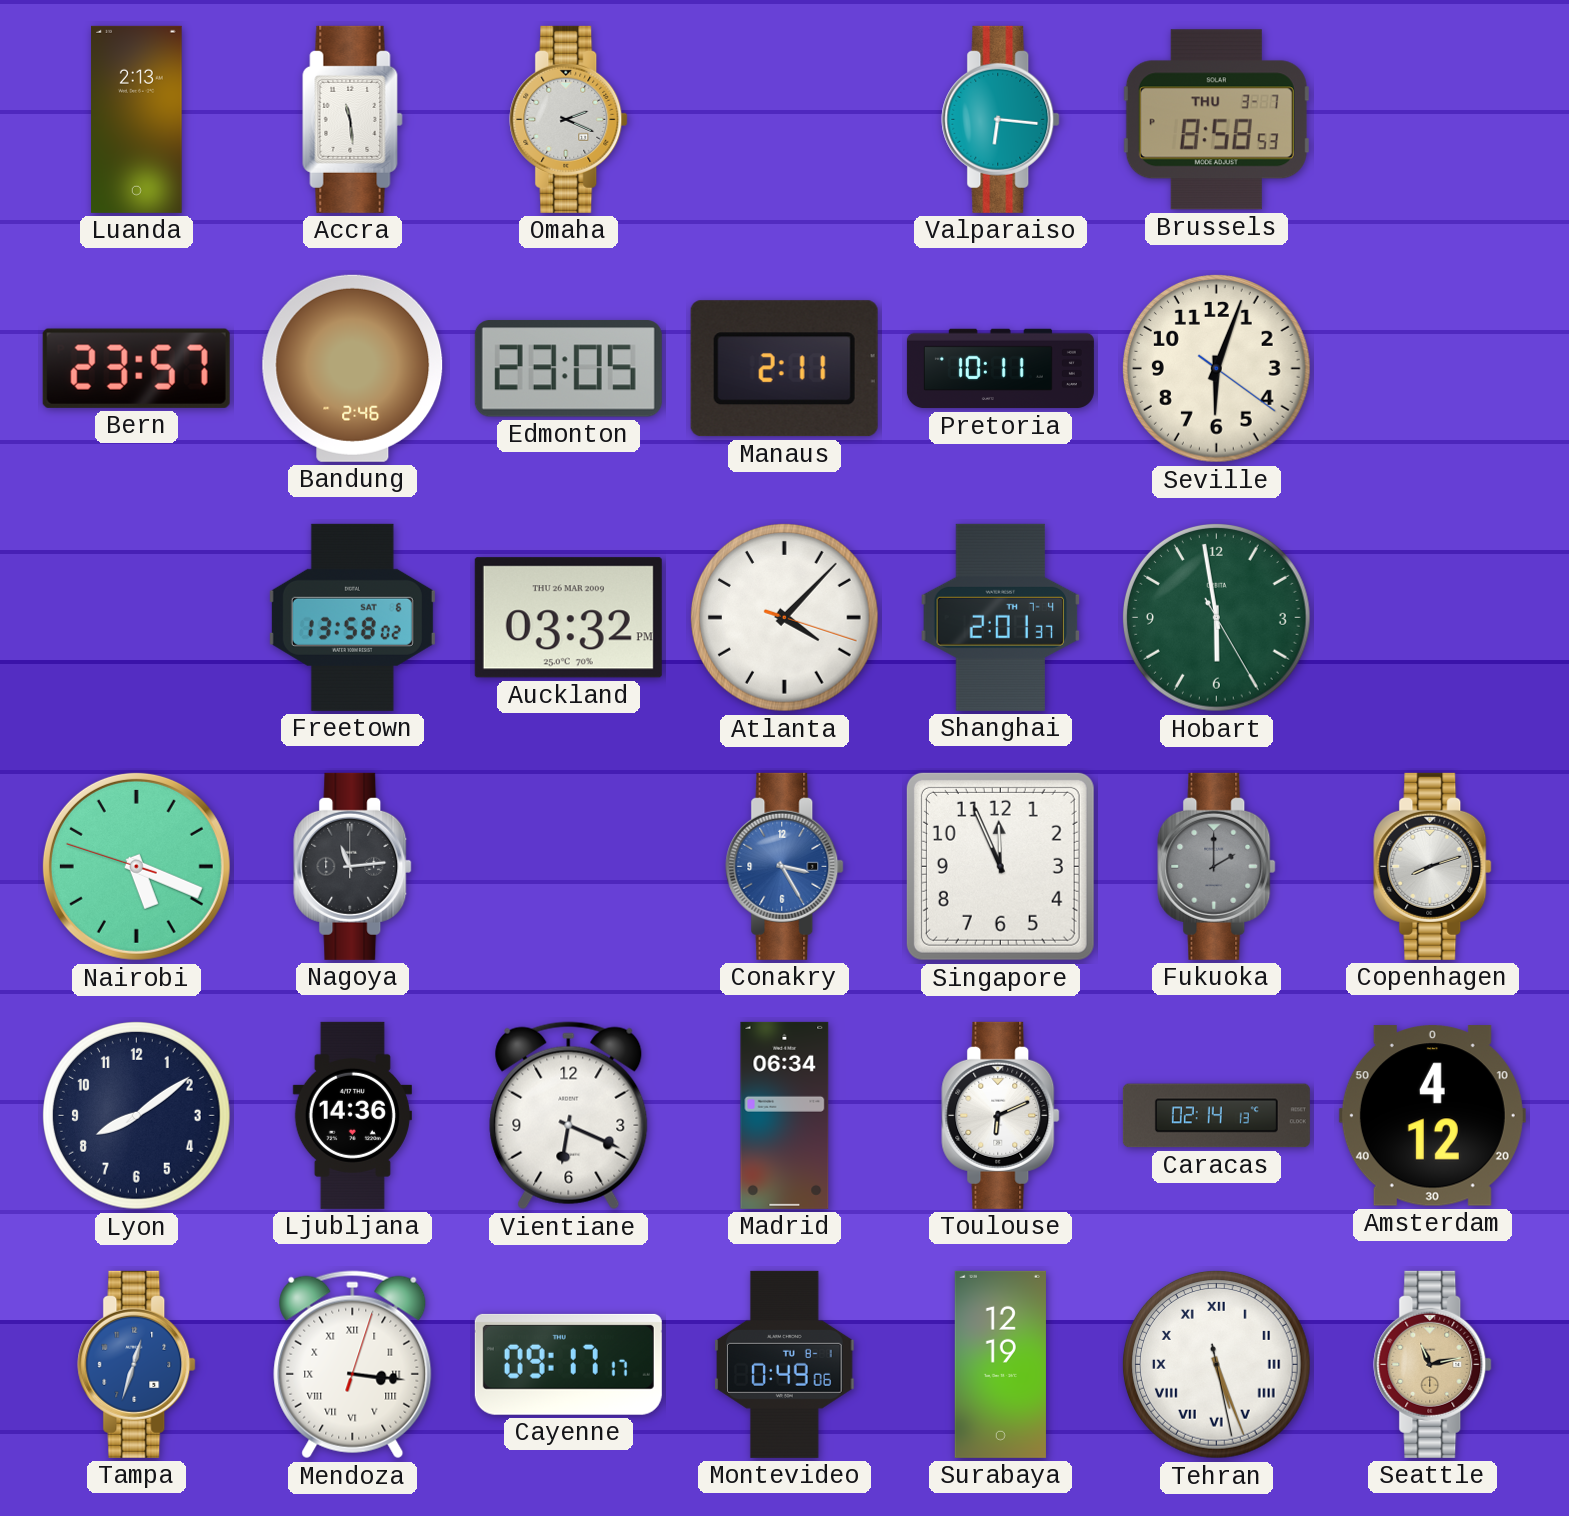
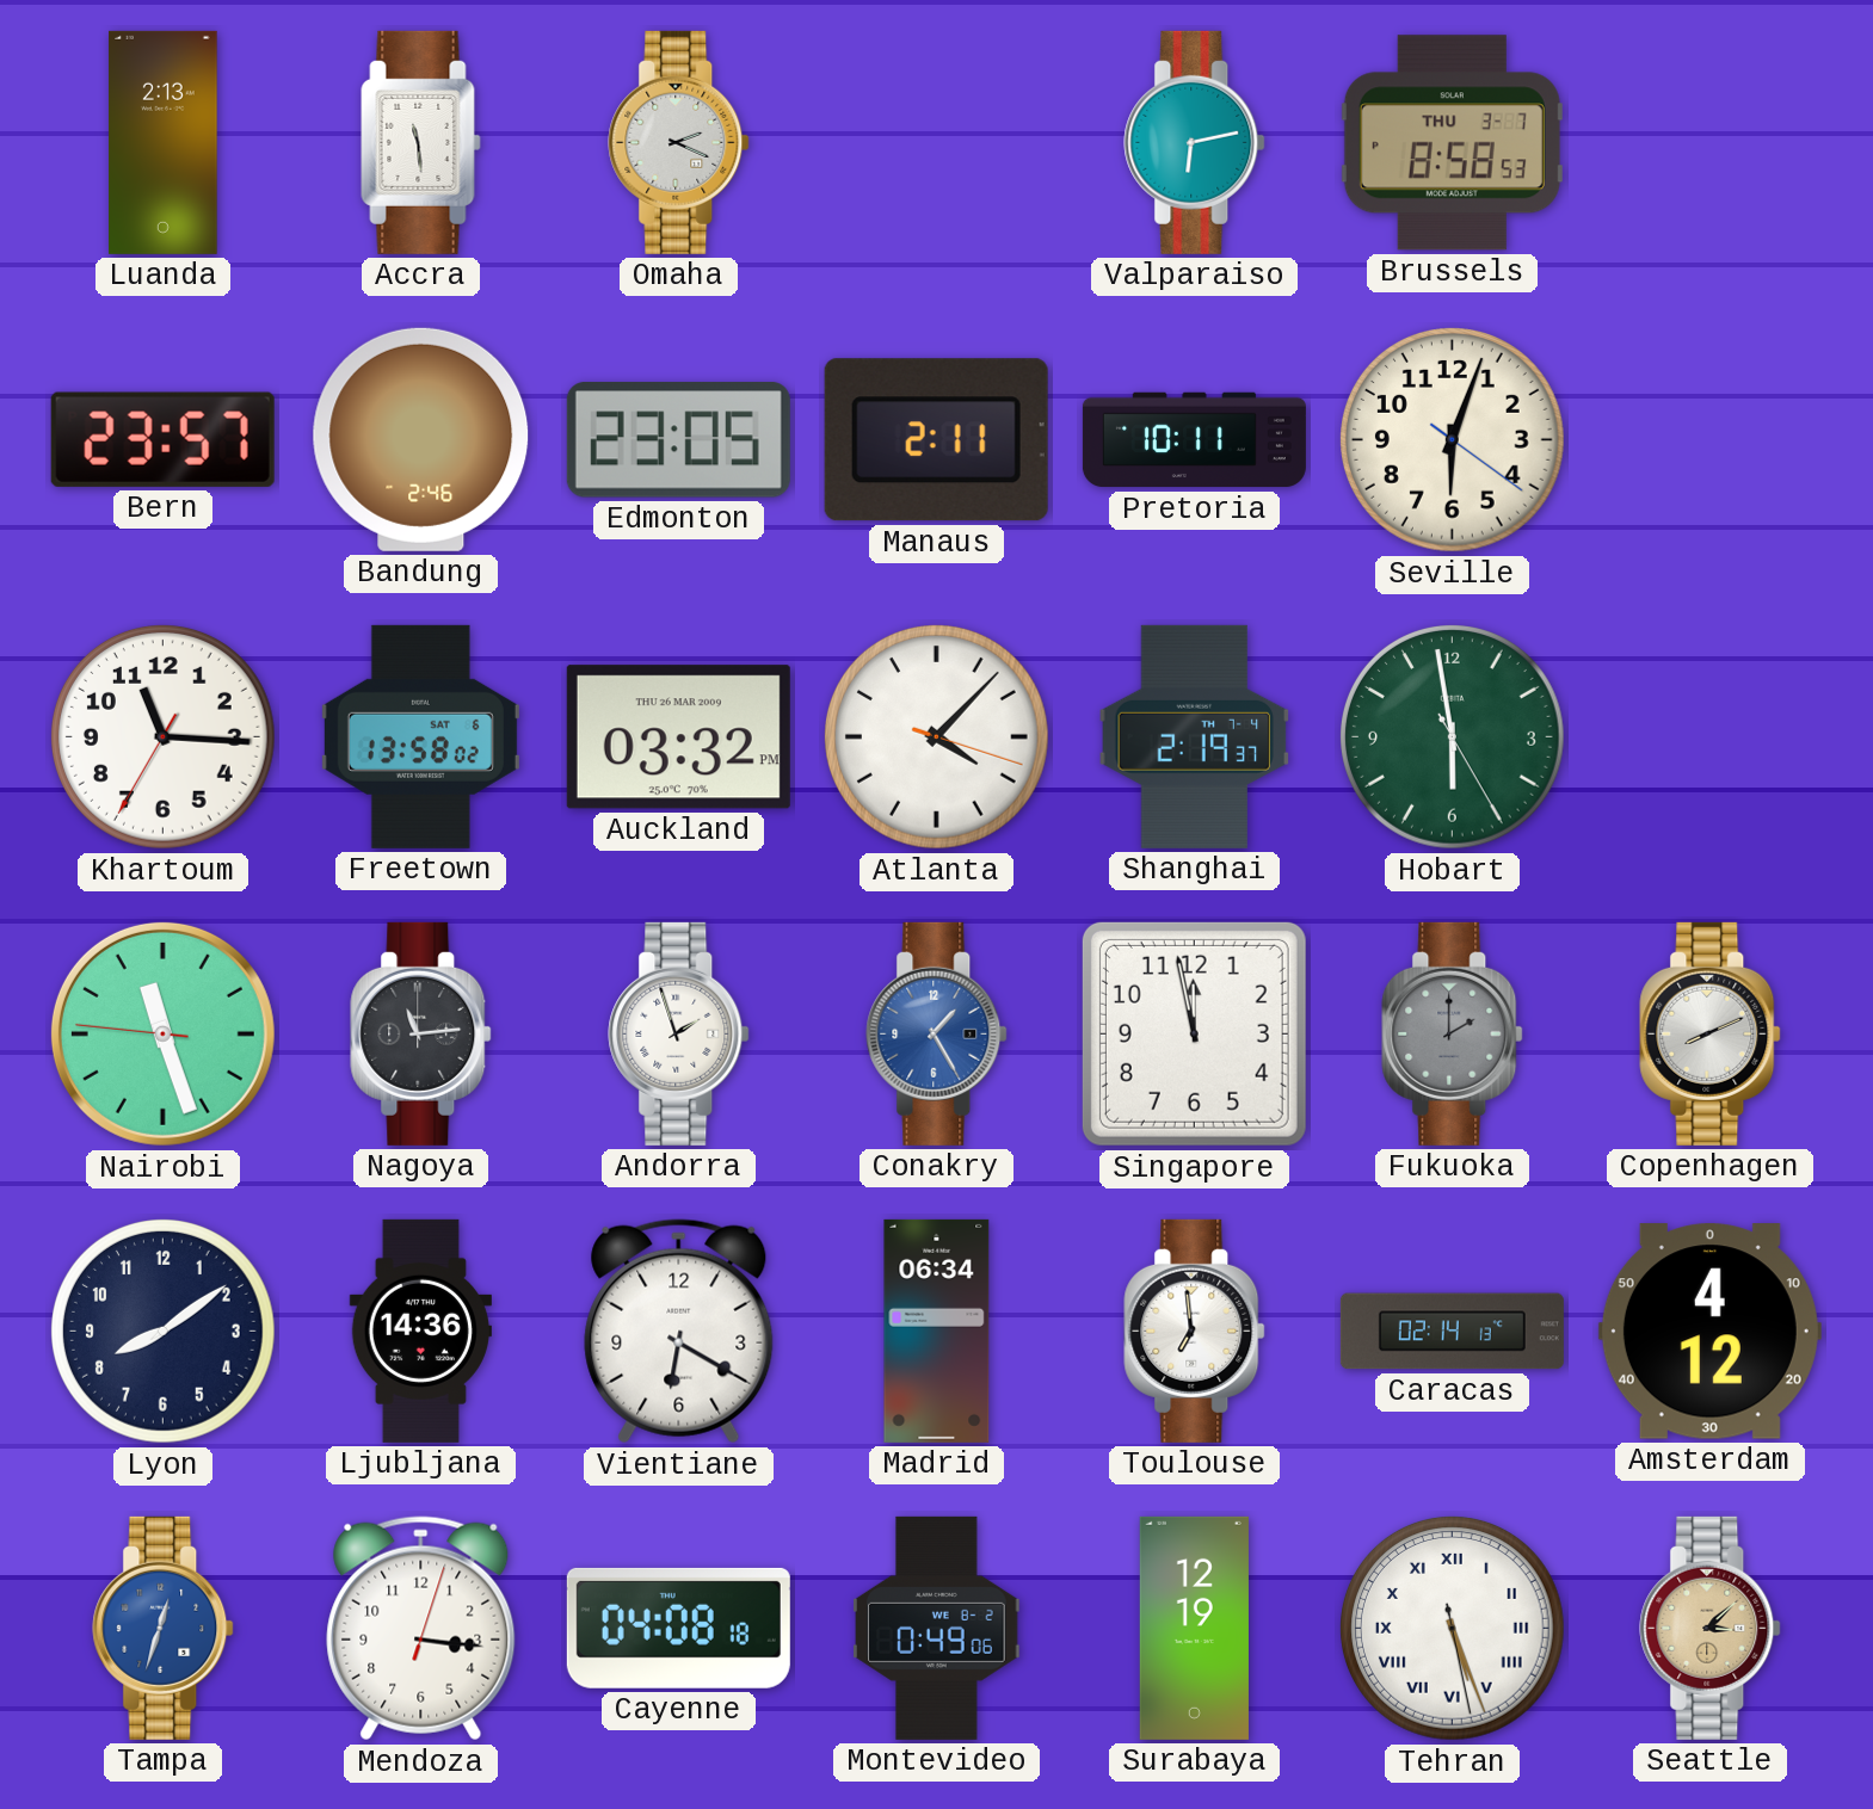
Valparaiso: 6:16 -> 6:13 (1195, 142)
Khartoum: none -> 11:15 (164, 737)
Shanghai: 2:01 -> 2:19 (1195, 736)
Nairobi: 5:18 -> 11:26 (162, 1033)
Andorra: none -> 1:57 (679, 1033)
Conakry: 3:25 -> 1:25 (937, 1033)
Singapore: 11:56 -> 11:58 (1194, 1033)
Copenhagen: 8:12 -> 8:11 (1711, 1033)
Vientiane: 6:19 -> 6:20 (679, 1332)
Toulouse: 6:11 -> 6:59 (1195, 1330)
Mendoza numerals: Roman -> Arabic (421, 1629)
Cayenne: 09:17 -> 04:08 (678, 1628)
Montevideo date: TU 8-1 -> WE 8-2 (937, 1628)
Seattle: 11:13 -> 3:08 (1711, 1628)
